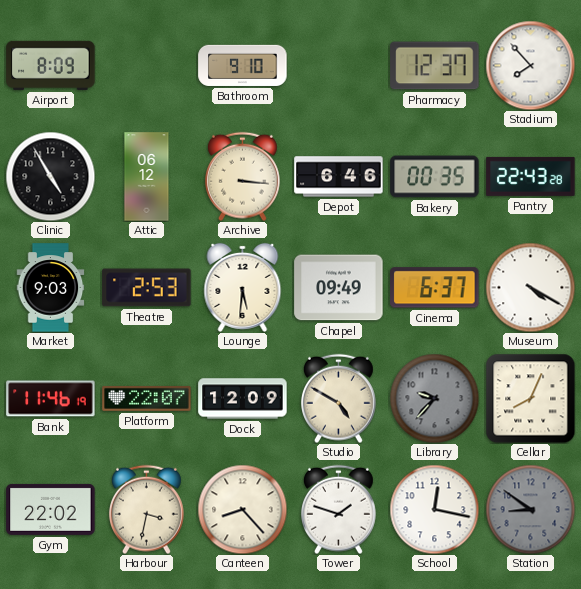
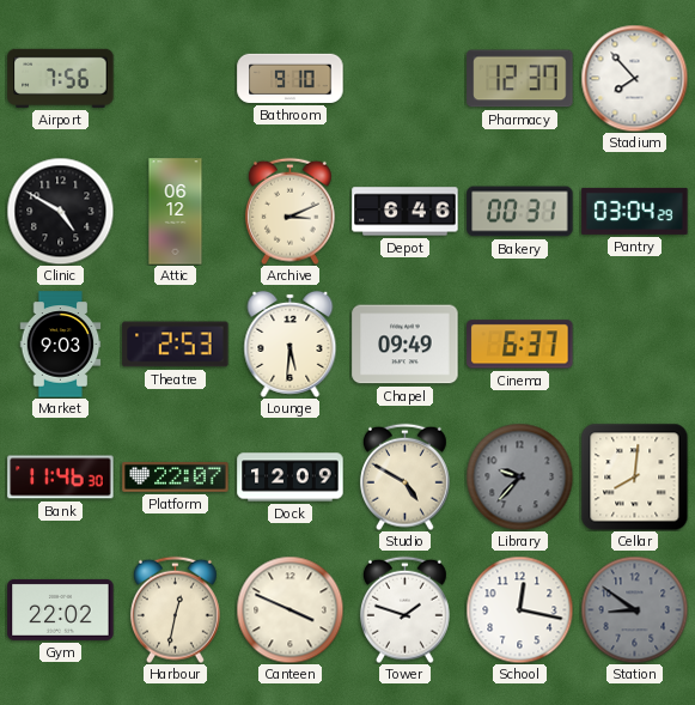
Airport: 8:09 -> 7:56 (61, 78)
Clinic: 4:55 -> 4:50 (60, 211)
Archive: 3:16 -> 3:11 (289, 211)
Bakery: 00:35 -> 00:31 (520, 212)
Pantry: 22:43 -> 03:04 (635, 211)
Museum: 4:20 -> none (530, 287)
Bank: 11:46:19 -> 11:46:30 (61, 478)
Cellar: 8:04 -> 8:01 (634, 476)
Harbour: 3:32 -> 12:32 (175, 609)
Canteen: 8:23 -> 3:49 (289, 609)
